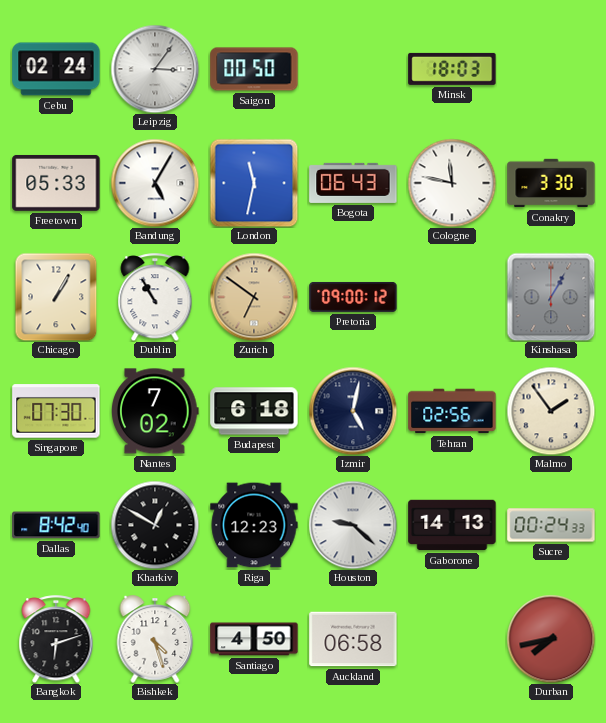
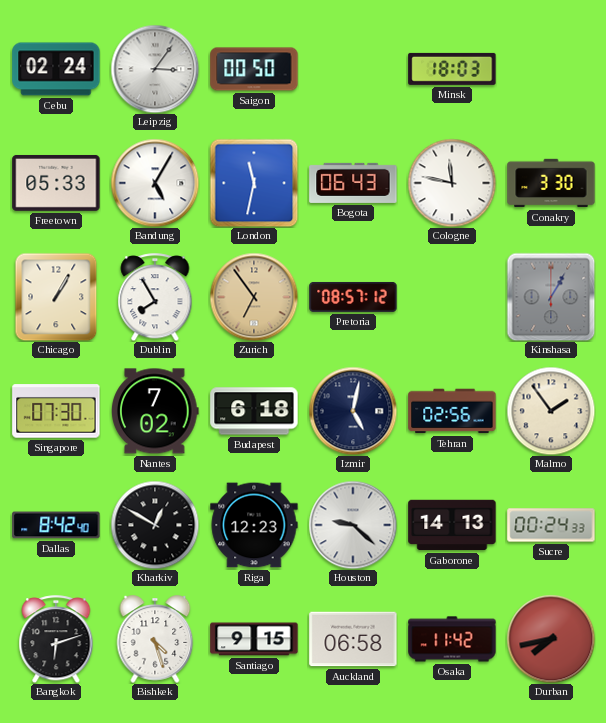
Dublin: 10:55 -> 7:55 (155, 297)
Zurich: 6:51 -> 6:54 (254, 297)
Pretoria: 09:00 -> 08:57 (353, 297)
Santiago: 4:50 -> 9:15 (254, 639)
Osaka: none -> 11:42 (452, 639)
